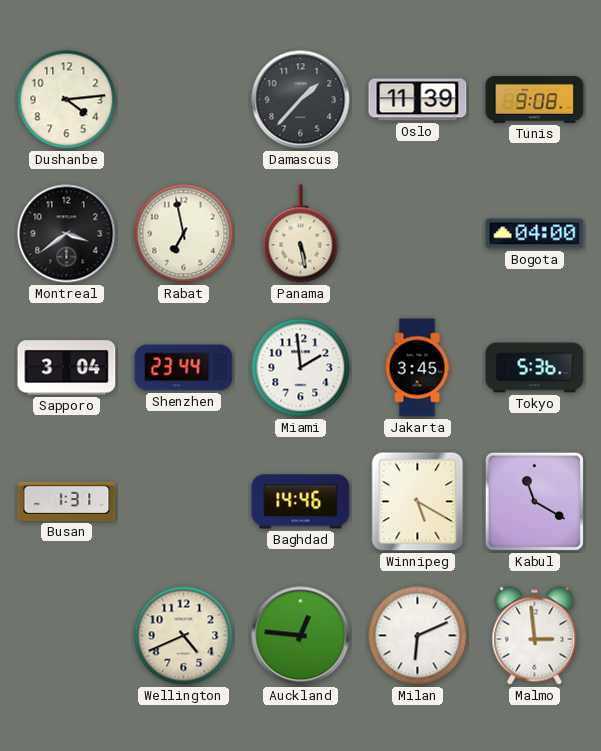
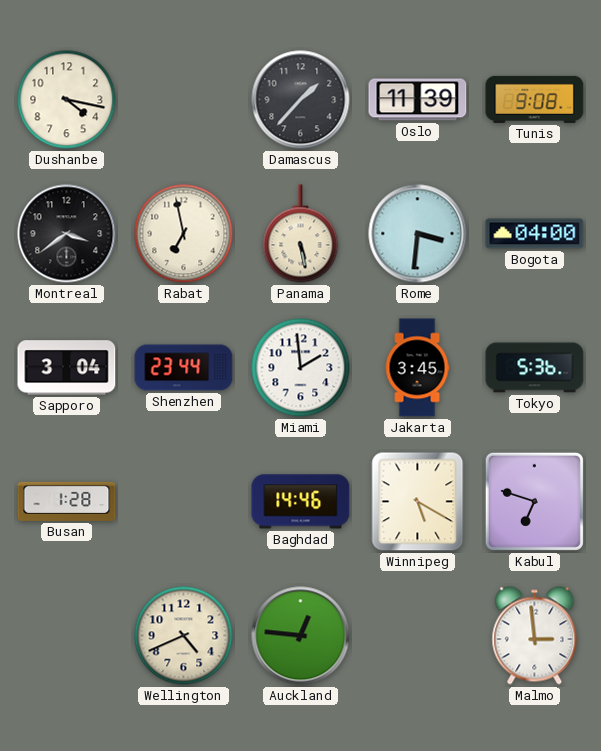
Dushanbe: 4:14 -> 4:17 (67, 100)
Rome: none -> 3:31 (418, 234)
Busan: 1:31 -> 1:28 (67, 501)
Kabul: 11:20 -> 6:48 (534, 501)
Milan: 6:11 -> none (418, 636)
